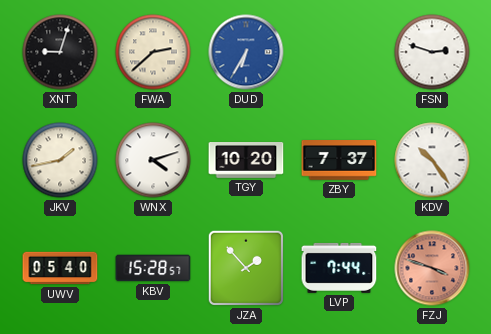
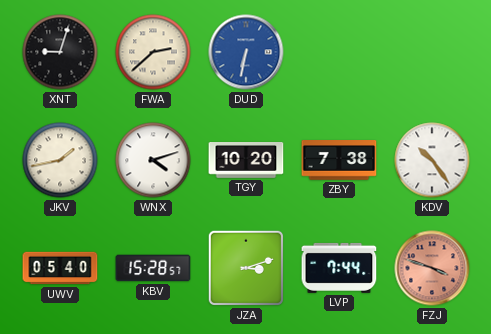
DUD: 6:35 -> 6:32 (246, 52)
FSN: 2:48 -> none (432, 52)
ZBY: 7:37 -> 7:38 (339, 160)
JZA: 1:53 -> 3:12 (246, 268)
